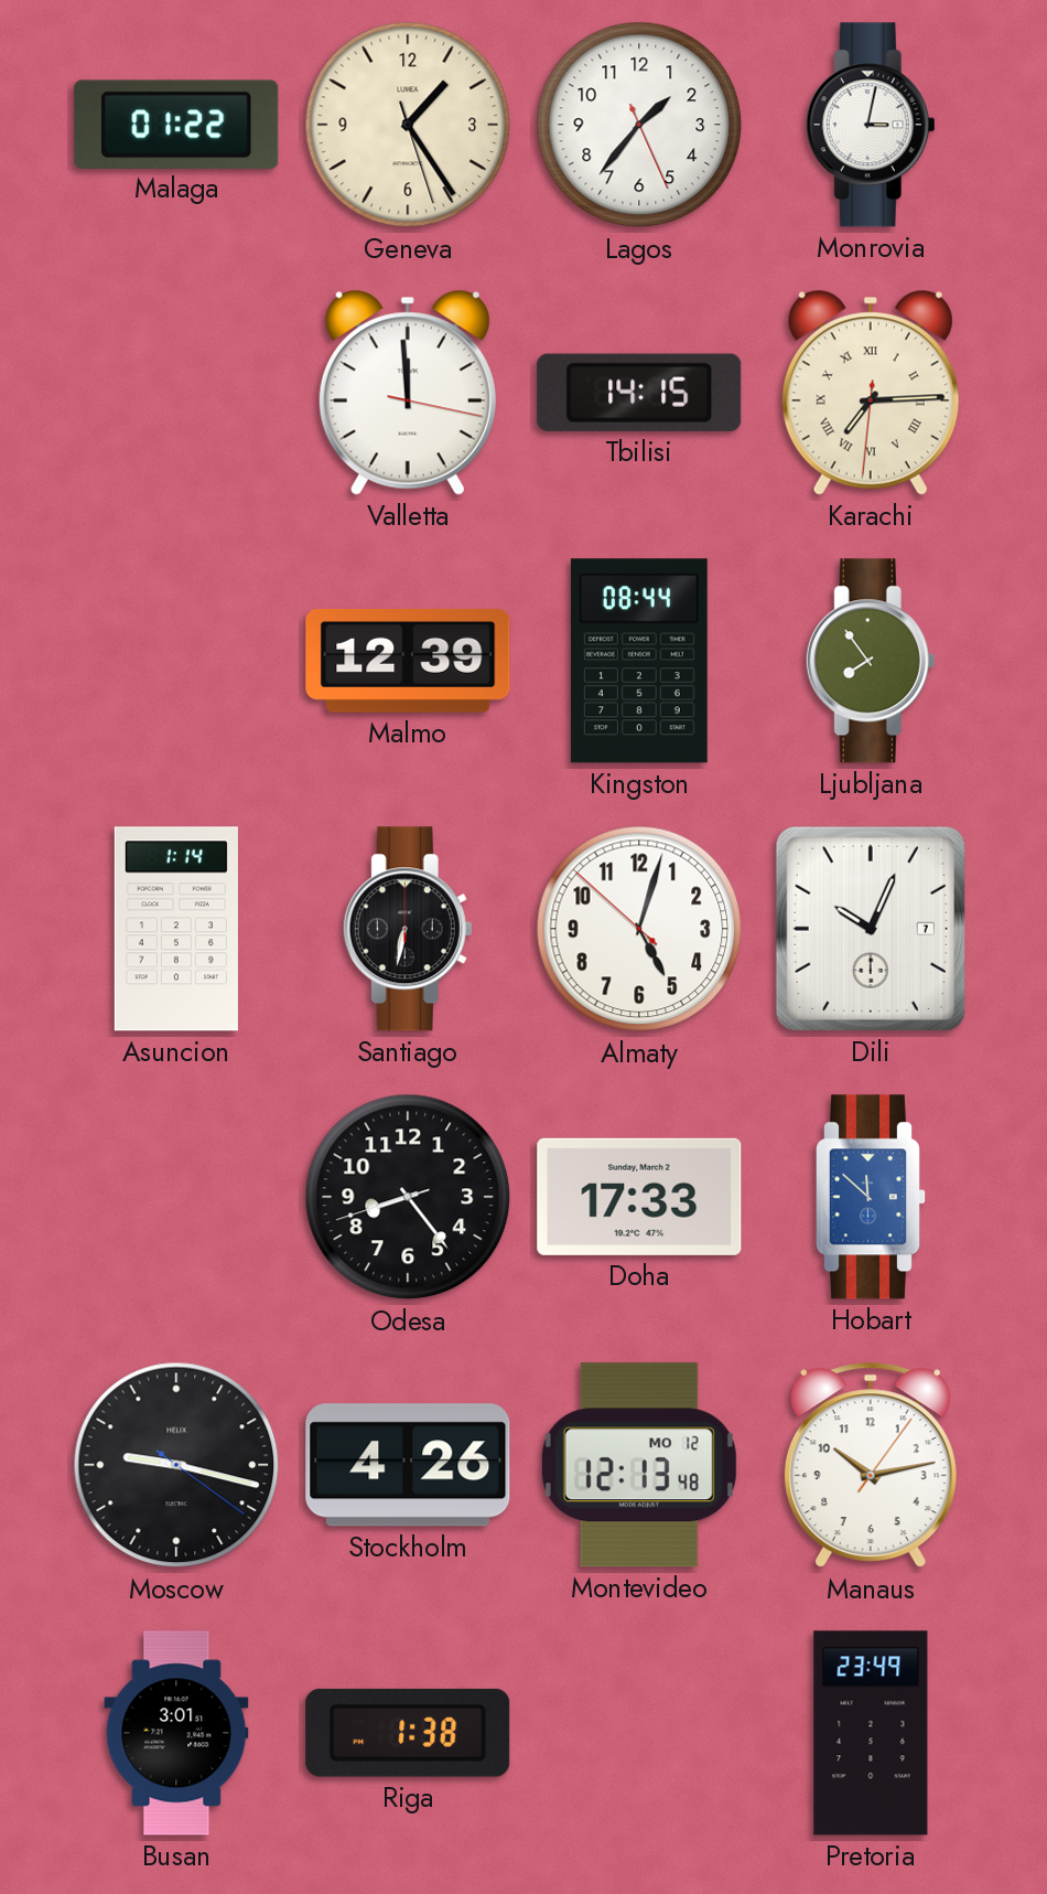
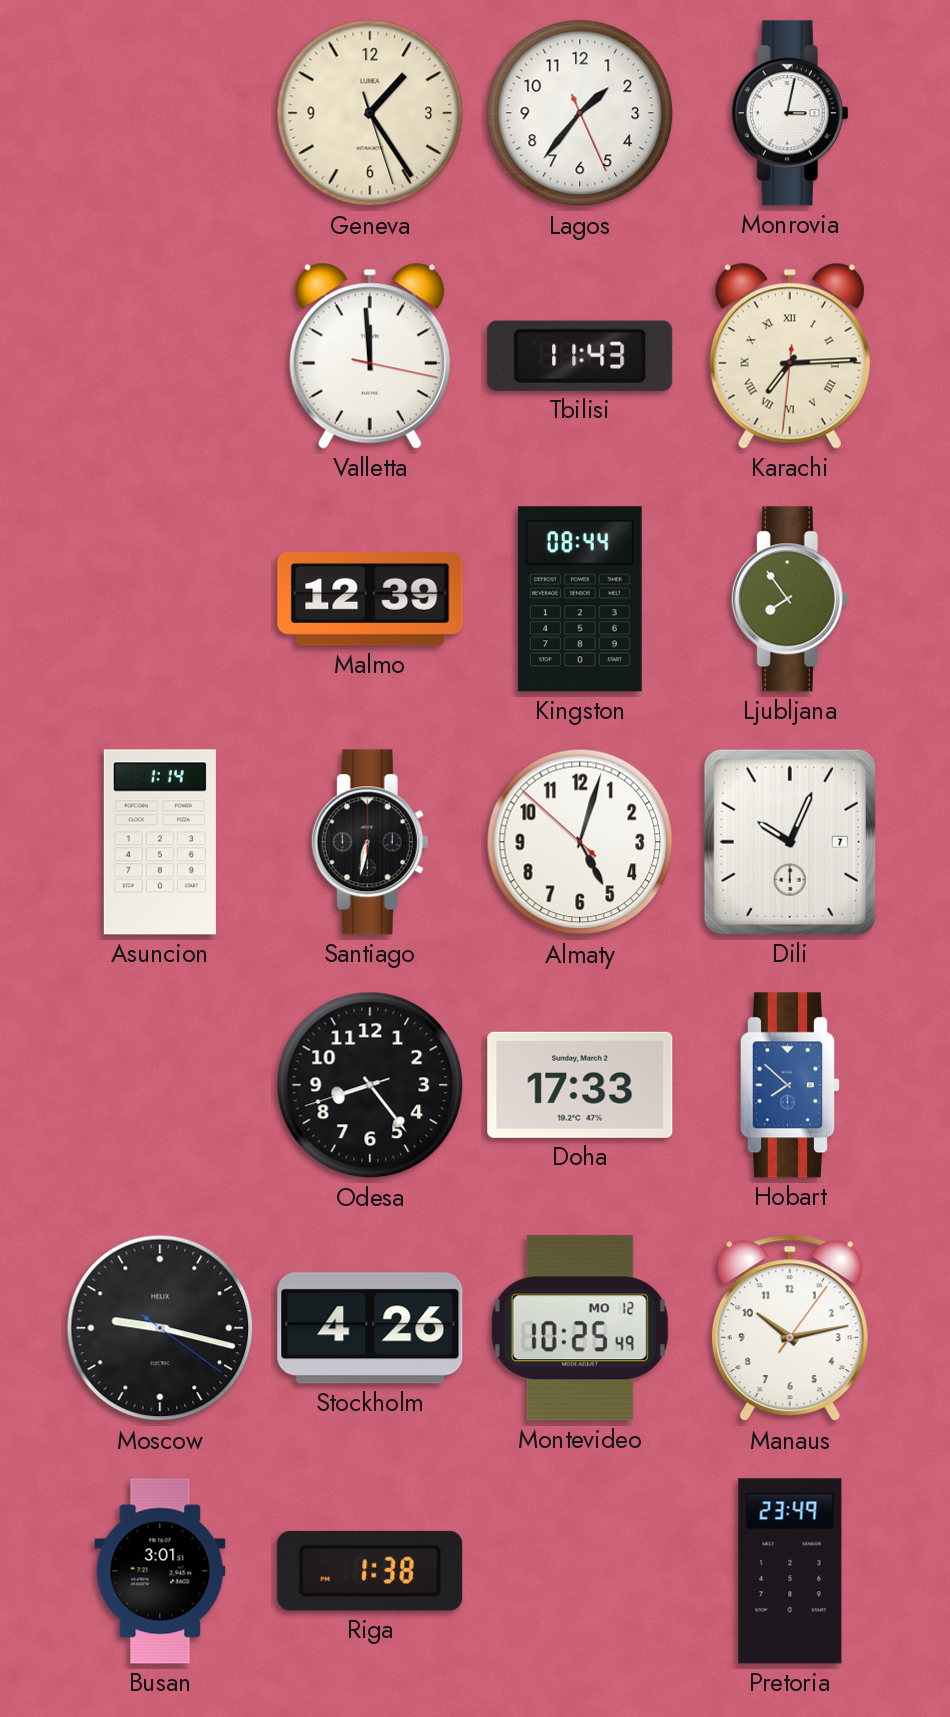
Malaga: 01:22 -> none (176, 124)
Tbilisi: 14:15 -> 11:43 (580, 356)
Hobart: 11:52 -> 7:52 (790, 1085)
Montevideo: 12:13 -> 10:25 (580, 1328)
